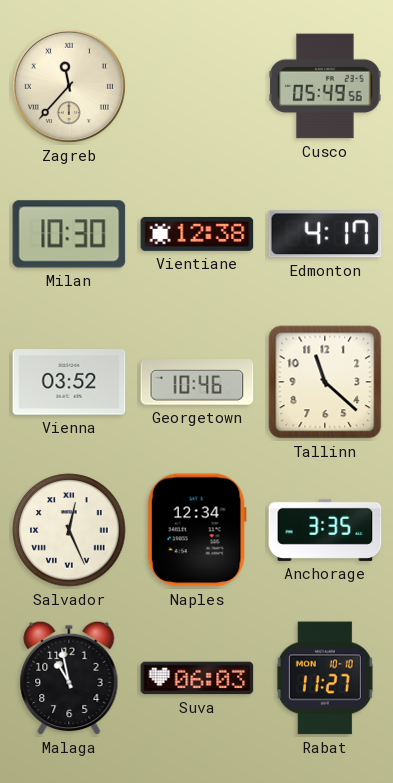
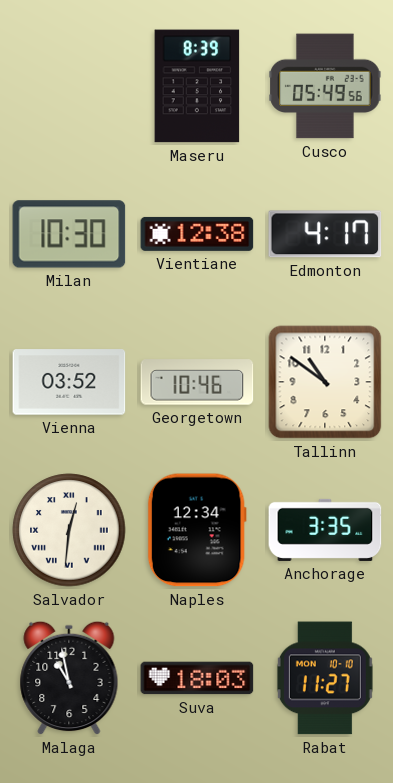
Zagreb: 11:37 -> none (69, 86)
Maseru: none -> 8:39 (197, 86)
Tallinn: 11:22 -> 10:51 (325, 382)
Salvador: 12:26 -> 12:31 (69, 530)
Suva: 06:03 -> 18:03 (197, 678)
